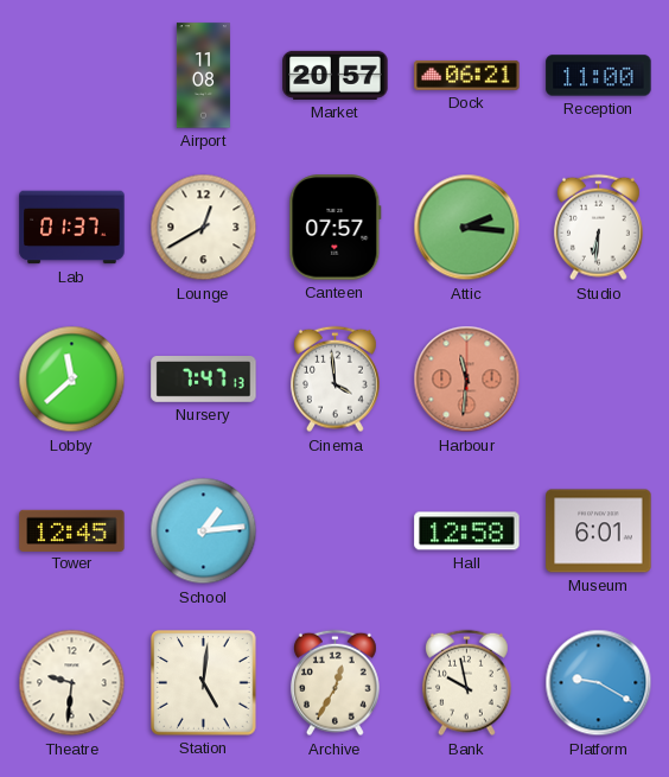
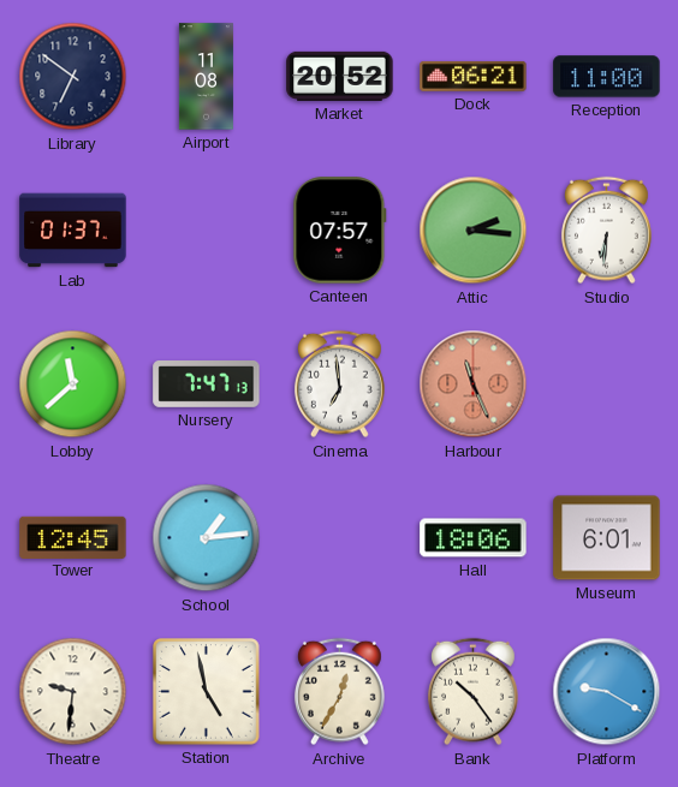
Library: none -> 6:51 (73, 77)
Market: 20:57 -> 20:52 (340, 76)
Lounge: 12:40 -> none (204, 228)
Cinema: 3:59 -> 6:59 (339, 384)
Harbour: 11:31 -> 11:26 (474, 384)
Hall: 12:58 -> 18:06 (474, 538)
Station: 5:01 -> 4:58 (207, 692)
Bank: 9:58 -> 10:24 (472, 692)
